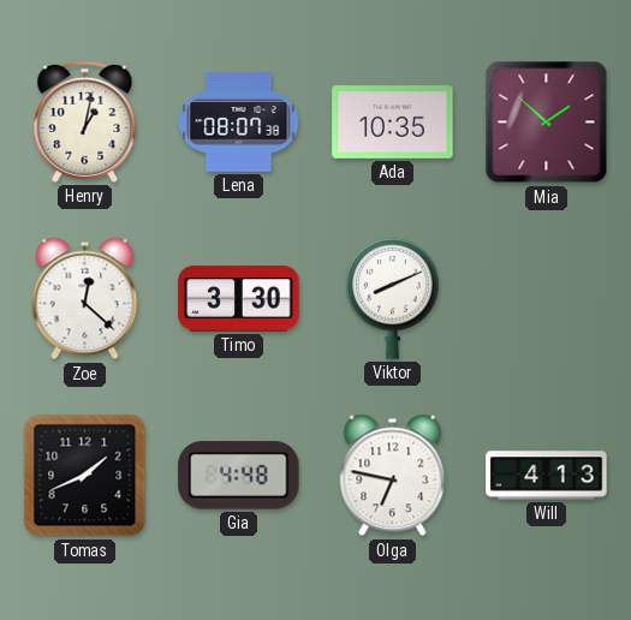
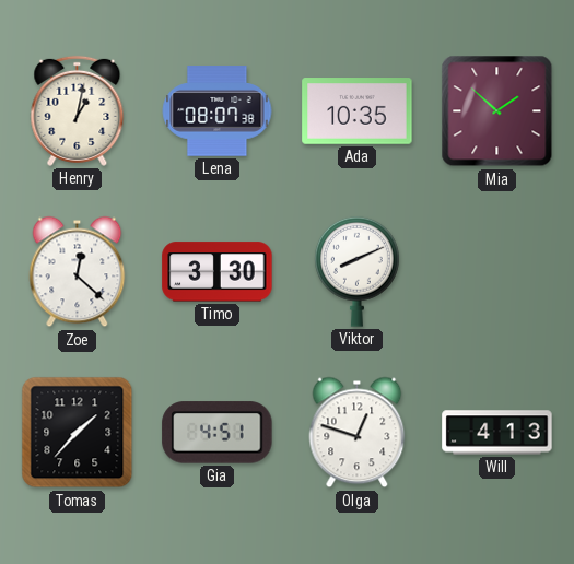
Tomas: 1:41 -> 1:37 (78, 433)
Gia: 4:48 -> 4:51 (218, 433)
Olga: 6:47 -> 12:48 (358, 433)
